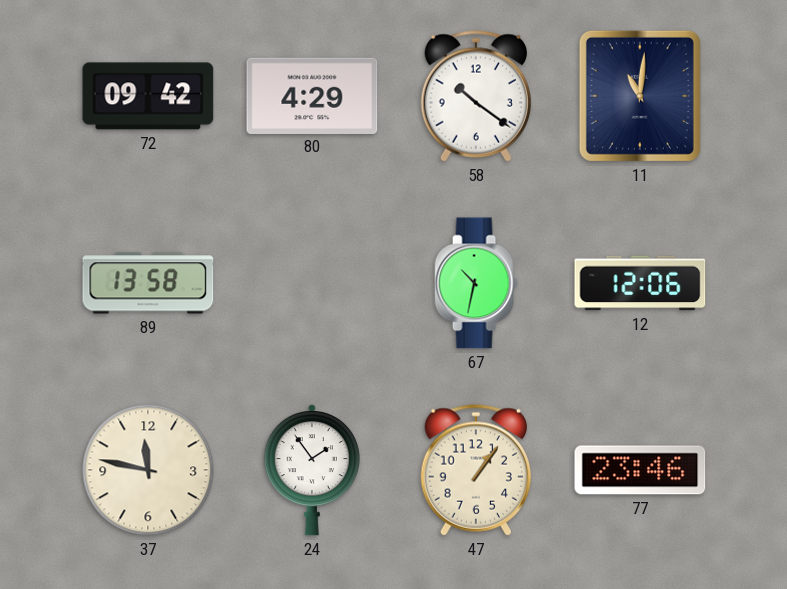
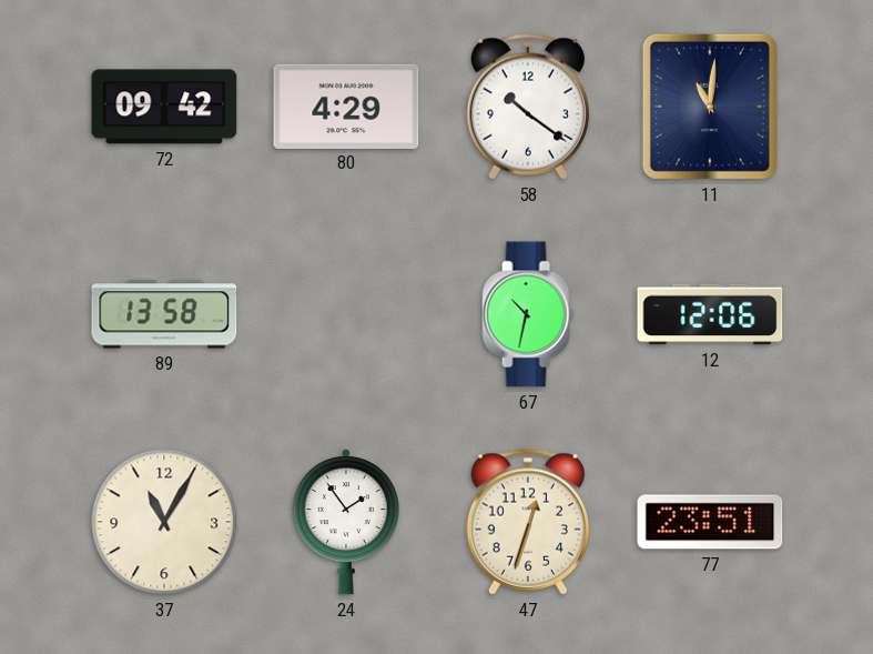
37: 11:47 -> 11:05 (164, 522)
47: 1:06 -> 12:33 (527, 522)
77: 23:46 -> 23:51 (710, 522)
